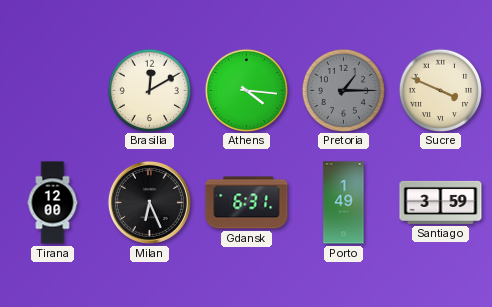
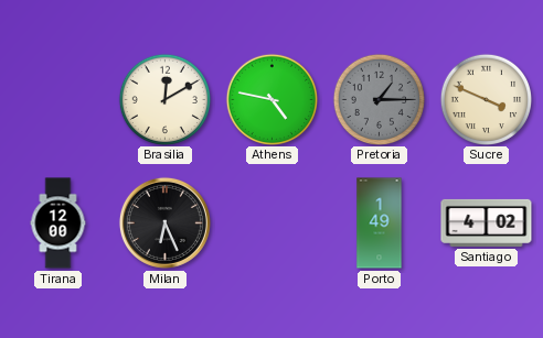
Athens: 4:16 -> 4:47 (271, 99)
Gdansk: 6:31 -> none (247, 203)
Santiago: 3:59 -> 4:02 (487, 222)
